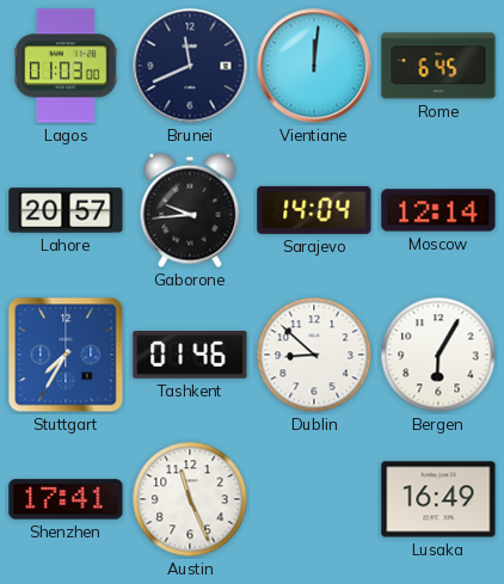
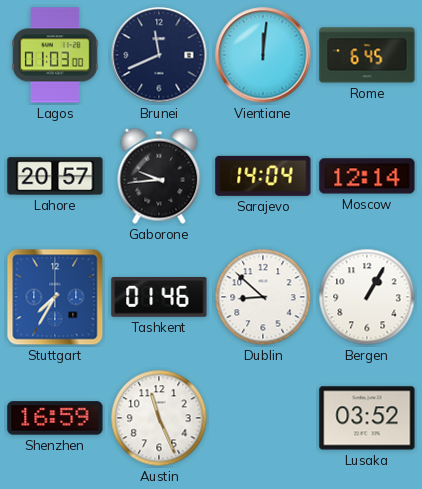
Bergen: 6:05 -> 1:05 (367, 297)
Shenzhen: 17:41 -> 16:59 (55, 418)
Lusaka: 16:49 -> 03:52 (367, 418)
